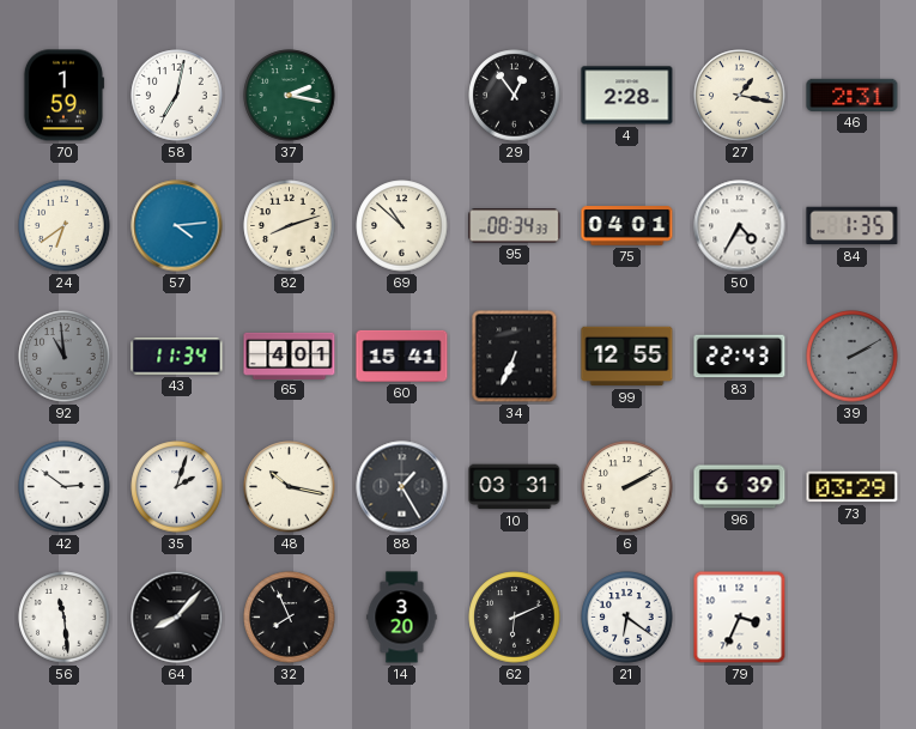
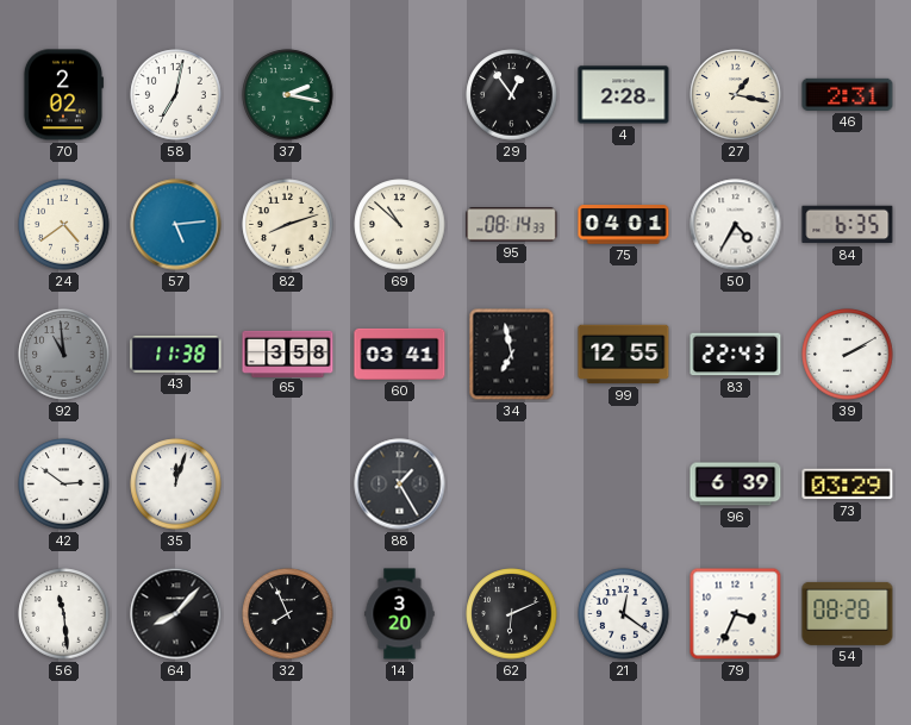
70: 1:59 -> 2:02 (63, 95)
24: 6:39 -> 4:39 (64, 225)
57: 4:14 -> 5:14 (176, 225)
95: 08:34 -> 08:14 (512, 225)
84: 1:35 -> 6:35 (848, 225)
43: 11:34 -> 11:38 (176, 355)
65: 4:01 -> 3:58 (288, 354)
60: 15:41 -> 03:41 (400, 354)
34: 6:34 -> 6:58 (512, 355)
39 dial: grey -> white (848, 355)
35: 2:03 -> 12:03 (176, 485)
48: 10:17 -> none (290, 487)
10: 03:31 -> none (515, 487)
6: 2:10 -> none (627, 487)
21: 6:21 -> 12:21 (624, 614)
54: none -> 08:28 (848, 613)
